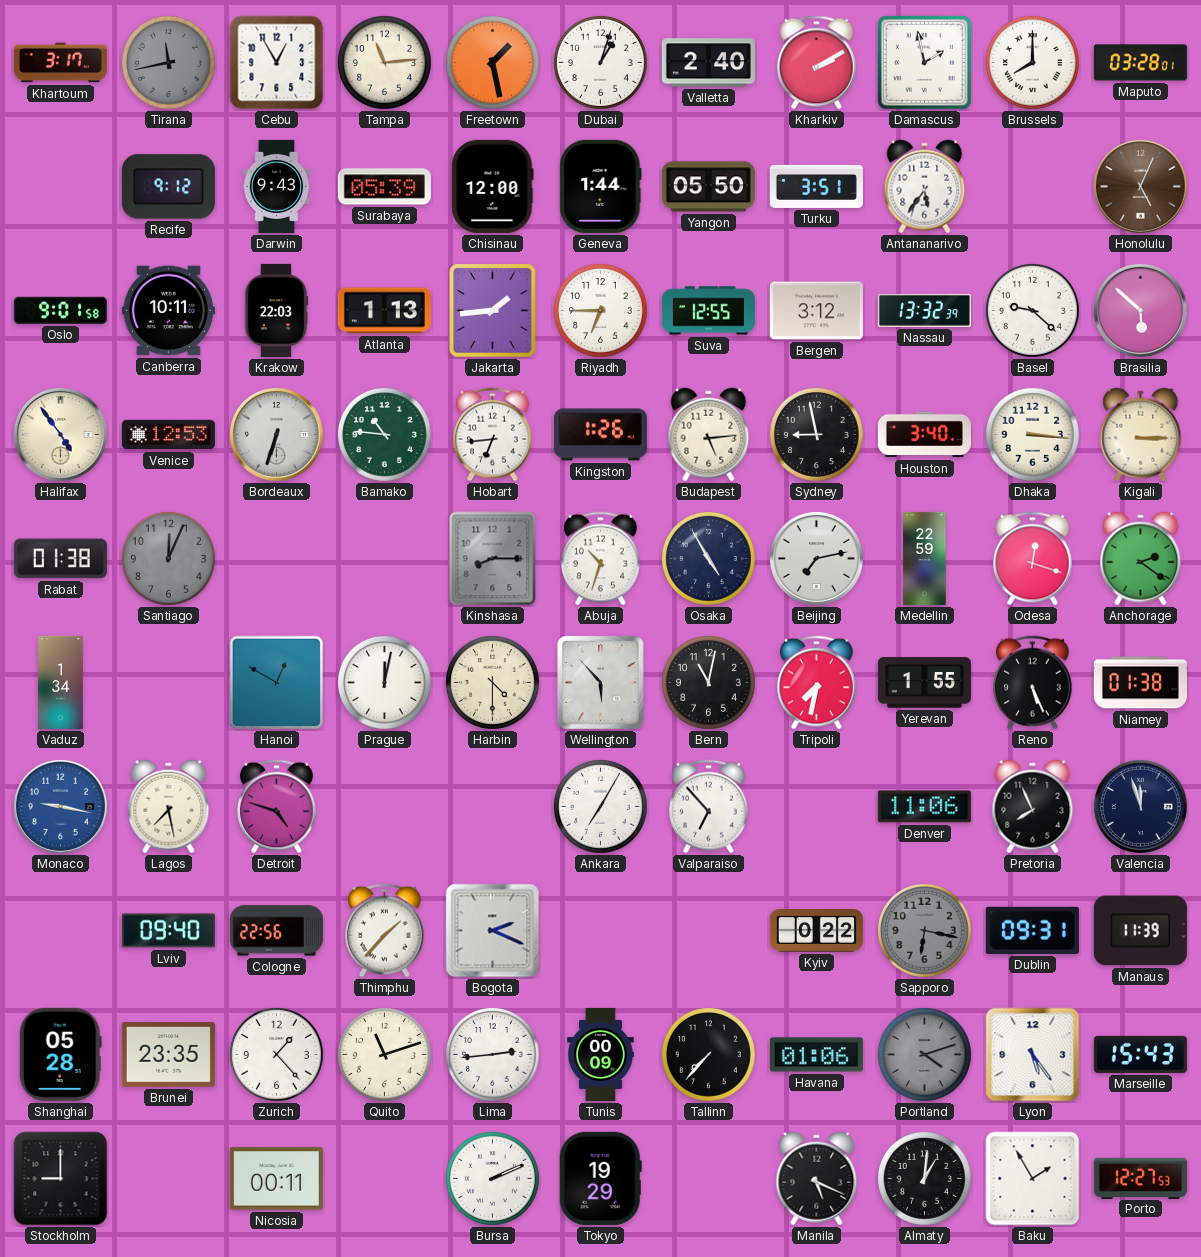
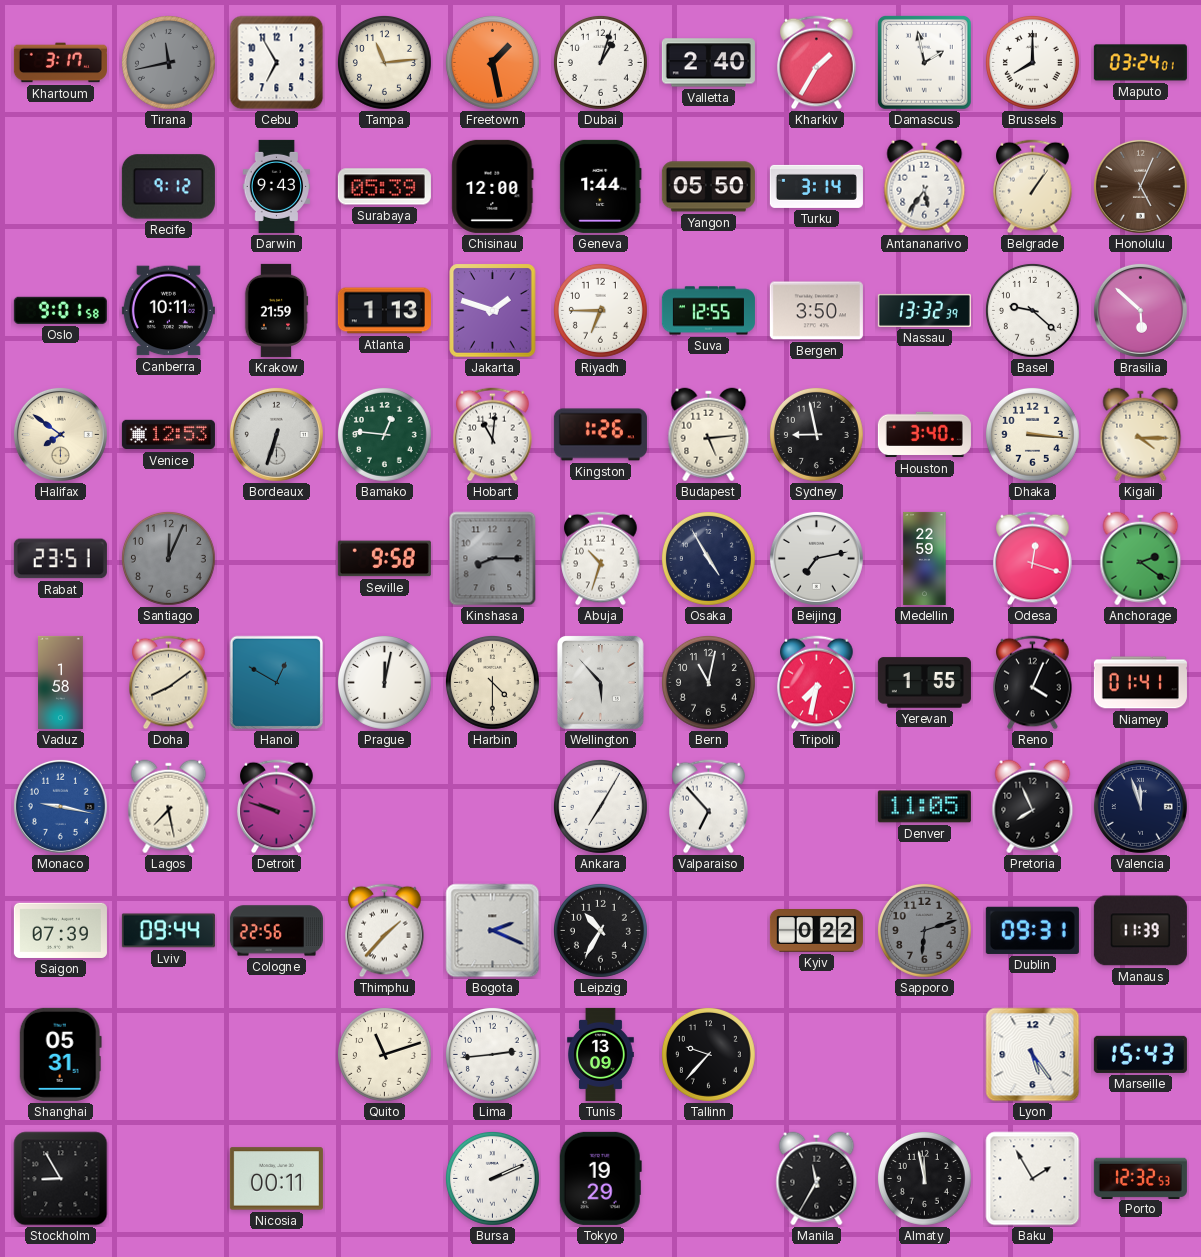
Cebu: 12:55 -> 6:55 (277, 63)
Kharkiv: 2:10 -> 1:35 (817, 63)
Maputo: 03:28 -> 03:24 (1140, 63)
Turku: 3:51 -> 3:14 (816, 186)
Belgrade: none -> 1:06 (1033, 187)
Krakow: 22:03 -> 21:59 (276, 310)
Jakarta: 1:44 -> 1:48 (493, 311)
Bergen: 3:12 -> 3:50 (816, 311)
Halifax: 4:54 -> 7:51 (60, 434)
Bamako: 10:46 -> 12:46 (384, 434)
Hobart: 6:44 -> 11:01 (493, 435)
Kigali: 3:15 -> 4:15 (1141, 435)
Rabat: 01:38 -> 23:51 (60, 559)
Seville: none -> 9:58 (384, 559)
Vaduz: 1:34 -> 1:58 (61, 682)
Doha: none -> 8:09 (169, 683)
Reno: 5:26 -> 4:04 (1033, 683)
Niamey: 01:38 -> 01:41 (1140, 683)
Detroit: 4:48 -> 9:48 (277, 807)
Denver: 11:06 -> 11:05 (924, 807)
Saigon: none -> 07:39 (60, 930)
Lviv: 09:40 -> 09:44 (168, 931)
Leipzig: none -> 10:35 (600, 930)
Sapporo: 6:17 -> 6:12 (924, 930)
Shanghai: 05:28 -> 05:31 (60, 1054)
Brunei: 23:35 -> none (168, 1055)
Zurich: 1:23 -> none (276, 1054)
Tunis: 00:09 -> 13:09 (601, 1054)
Tallinn: 7:37 -> 9:37 (708, 1054)
Havana: 01:06 -> none (816, 1055)
Portland: 4:12 -> none (924, 1054)
Stockholm: 9:00 -> 8:55 (61, 1179)
Manila: 5:19 -> 11:35 (817, 1179)
Almaty: 1:01 -> 11:58 (924, 1178)
Porto: 12:27 -> 12:32 (1140, 1178)
